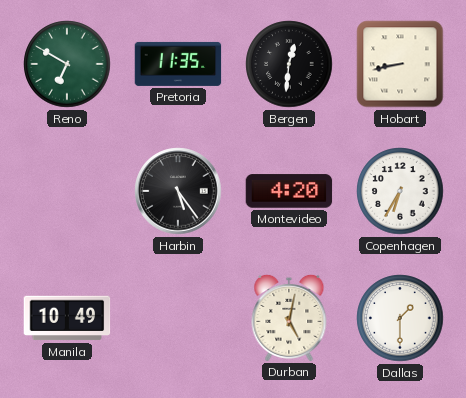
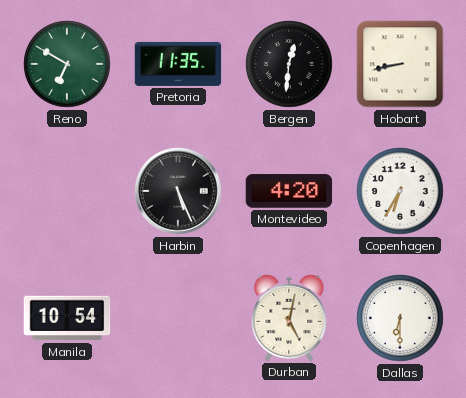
Harbin: 5:24 -> 5:26 (178, 191)
Manila: 10:49 -> 10:54 (67, 318)
Dallas: 1:30 -> 6:30 (400, 318)
